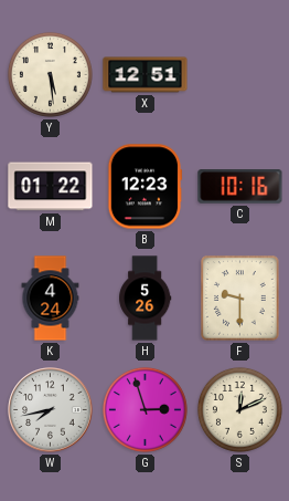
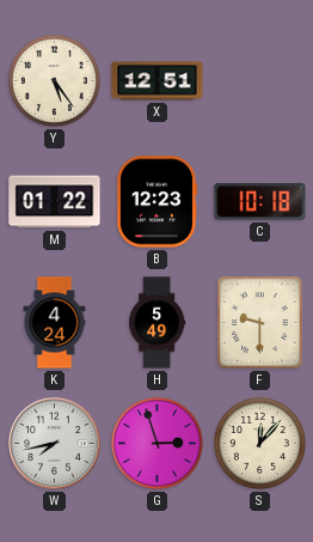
Y: 5:29 -> 5:24 (54, 80)
C: 10:16 -> 10:18 (260, 202)
H: 5:26 -> 5:49 (158, 323)
S: 12:11 -> 12:07 (259, 443)
